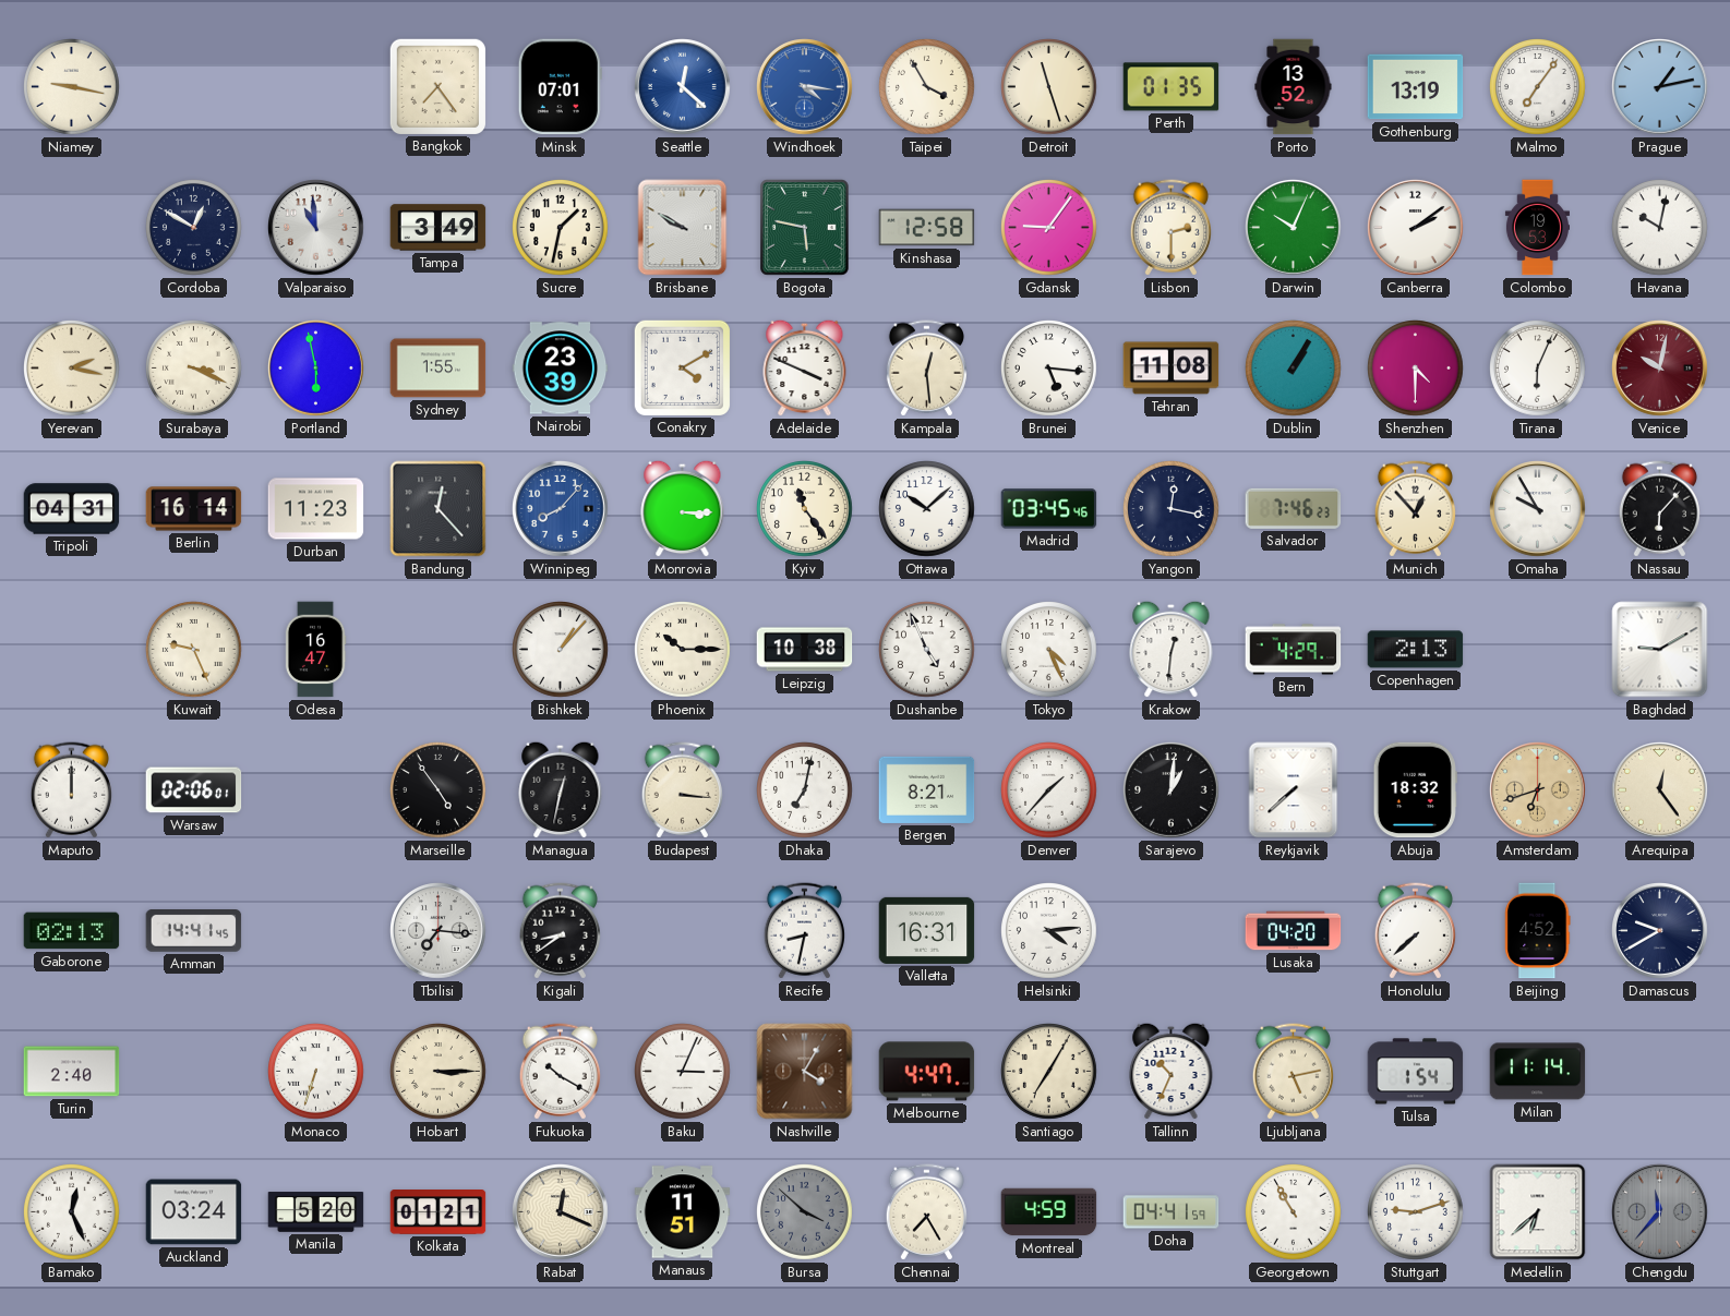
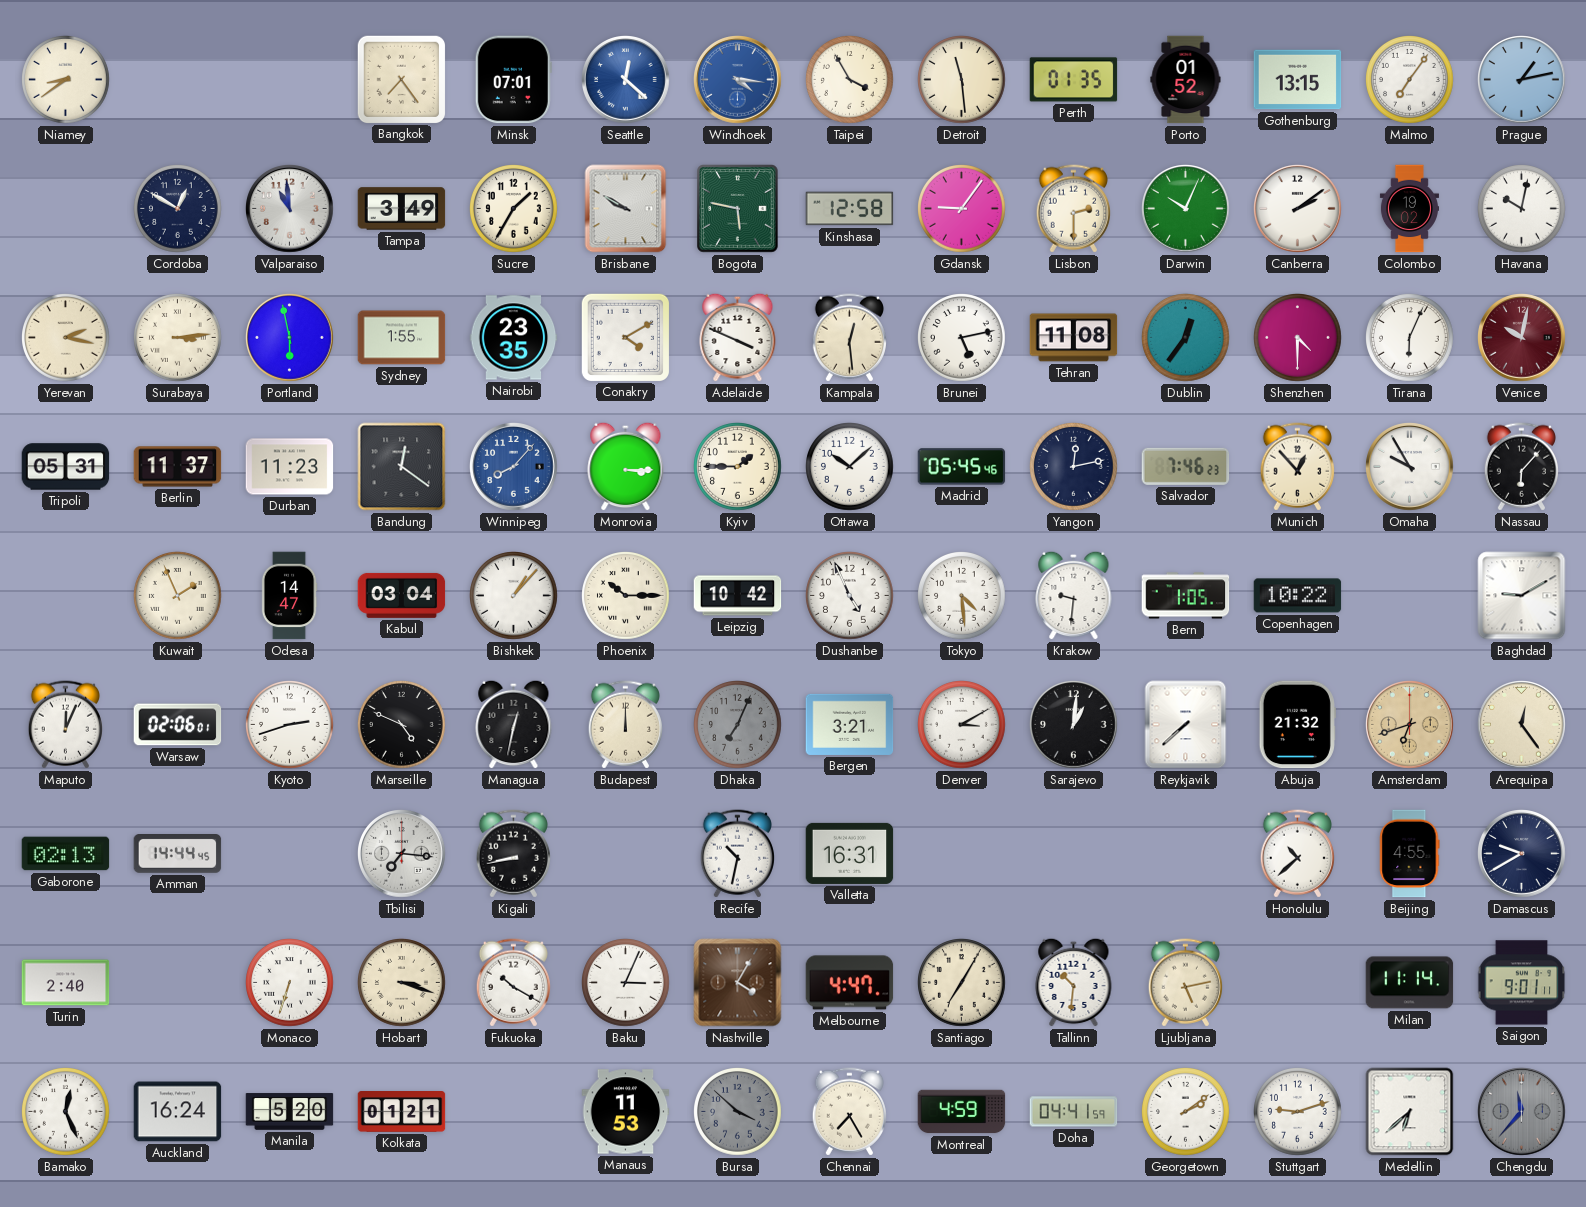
Niamey: 9:17 -> 8:39 (66, 80)
Detroit: 11:27 -> 11:29 (962, 80)
Porto: 13:52 -> 01:52 (1186, 80)
Gothenburg: 13:19 -> 13:15 (1298, 80)
Sucre: 1:32 -> 1:35 (514, 209)
Colombo: 19:53 -> 19:02 (1409, 209)
Surabaya: 3:19 -> 3:14 (178, 338)
Nairobi: 23:39 -> 23:35 (514, 338)
Brunei: 5:16 -> 5:13 (962, 338)
Dublin: 1:05 -> 12:36 (1186, 338)
Tripoli: 04:31 -> 05:31 (66, 467)
Berlin: 16:14 -> 11:37 (178, 467)
Bandung: 12:23 -> 12:21 (402, 467)
Kyiv: 11:24 -> 1:45 (738, 467)
Madrid: 03:45 -> 05:45 (962, 467)
Yangon: 12:17 -> 12:13 (1074, 467)
Kuwait: 9:26 -> 1:56 (178, 596)
Odesa: 16:47 -> 14:47 (289, 596)
Kabul: none -> 03:04 (402, 595)
Leipzig: 10:38 -> 10:42 (738, 596)
Tokyo: 4:26 -> 4:29 (962, 596)
Krakow: 12:31 -> 9:31 (1074, 595)
Bern: 4:29 -> 1:05 (1186, 596)
Copenhagen: 2:13 -> 10:22 (1298, 596)
Maputo: 12:00 -> 12:04 (65, 725)
Kyoto: none -> 2:42 (290, 725)
Marseille: 4:54 -> 4:49 (402, 725)
Budapest: 3:16 -> 12:00 (625, 725)
Dhaka: 7:02 -> 7:04 (738, 725)
Dhaka dial: white -> grey (738, 725)
Bergen: 8:21 -> 3:21 (850, 724)
Denver: 1:37 -> 3:10 (962, 725)
Abuja: 18:32 -> 21:32 (1297, 725)
Amman: 14:41 -> 14:44 (178, 854)
Kigali: 8:39 -> 8:43 (513, 854)
Recife: 8:32 -> 10:32 (737, 854)
Helsinki: 4:14 -> none (1049, 931)
Lusaka: 04:20 -> none (1294, 931)
Honolulu: 7:38 -> 10:38 (1297, 854)
Beijing: 4:52 -> 4:55 (1410, 854)
Hobart: 3:15 -> 3:18 (402, 983)
Tallinn: 10:34 -> 10:31 (1074, 982)
Tulsa: 1:54 -> none (1416, 1072)
Saigon: none -> 9:01 (1522, 983)
Auckland: 03:24 -> 16:24 (178, 1112)
Rabat: 12:19 -> none (561, 1212)
Manaus: 11:51 -> 11:53 (626, 1112)
Georgetown: 10:55 -> 2:09 (1186, 1112)
